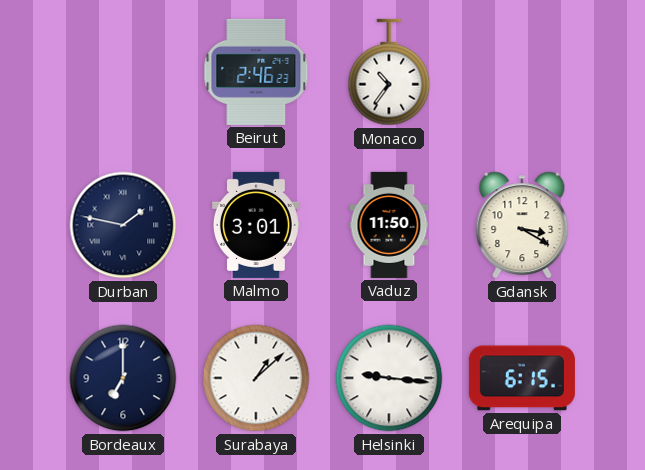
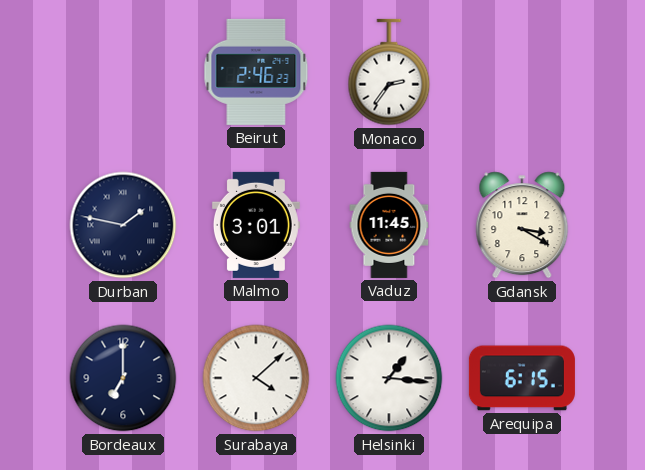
Monaco: 10:36 -> 2:36 (389, 72)
Vaduz: 11:50 -> 11:45 (389, 225)
Surabaya: 1:08 -> 4:08 (256, 378)
Helsinki: 9:16 -> 1:16 (389, 378)
